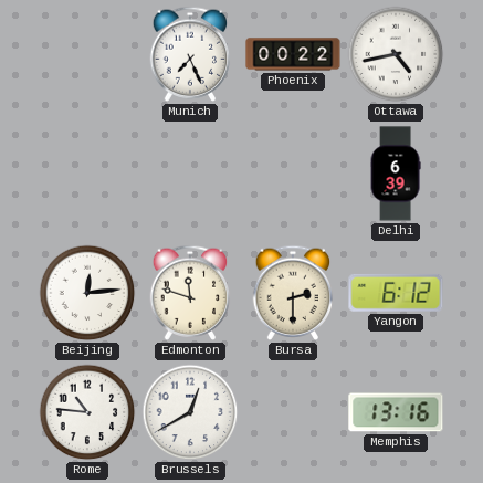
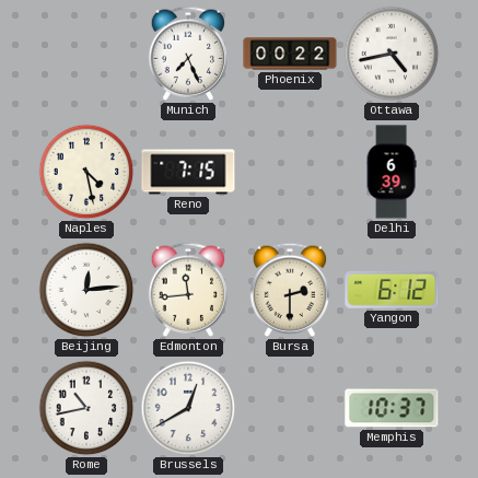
Naples: none -> 4:28 (86, 172)
Reno: none -> 7:15 (188, 172)
Edmonton: 11:48 -> 11:44 (188, 290)
Rome: 10:46 -> 10:43 (86, 408)
Memphis: 13:16 -> 10:37 (392, 408)
